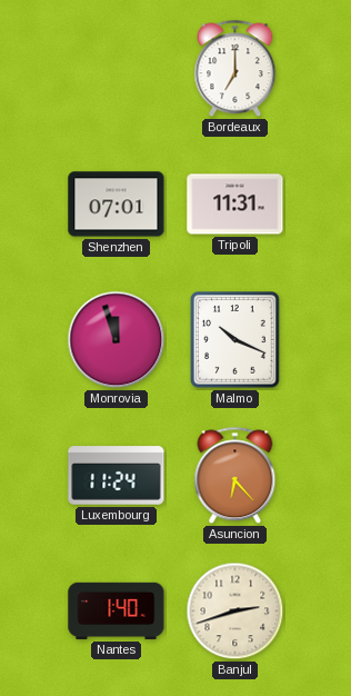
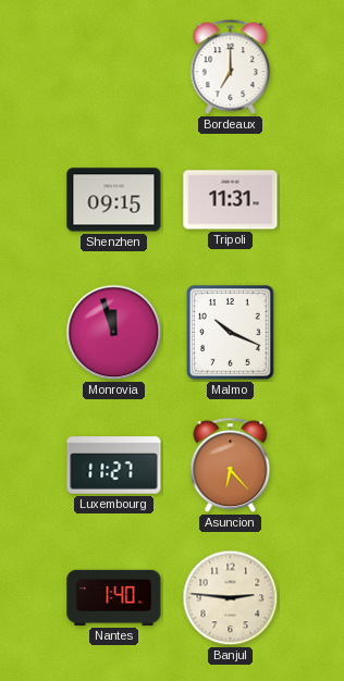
Shenzhen: 07:01 -> 09:15 (114, 200)
Luxembourg: 11:24 -> 11:27 (114, 466)
Banjul: 2:42 -> 2:46 (231, 598)
